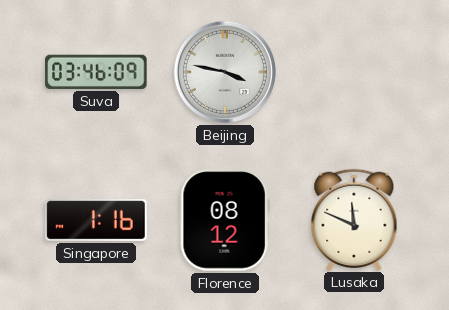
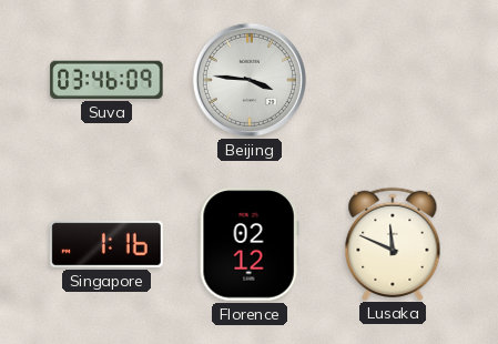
Beijing: 3:47 -> 3:46 (250, 80)
Florence: 08:12 -> 02:12 (250, 244)
